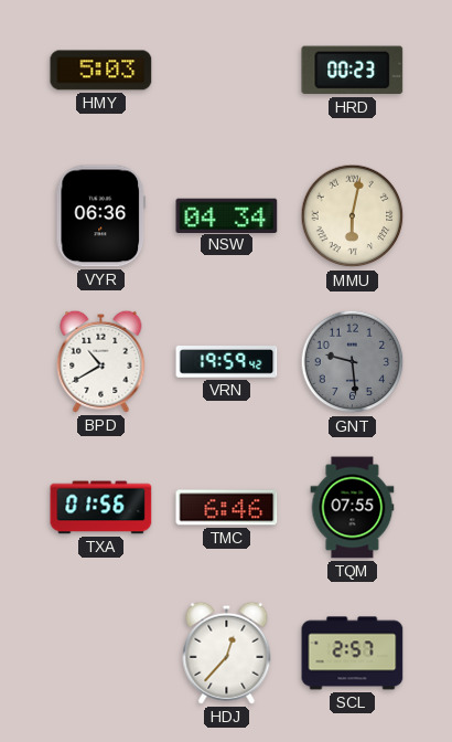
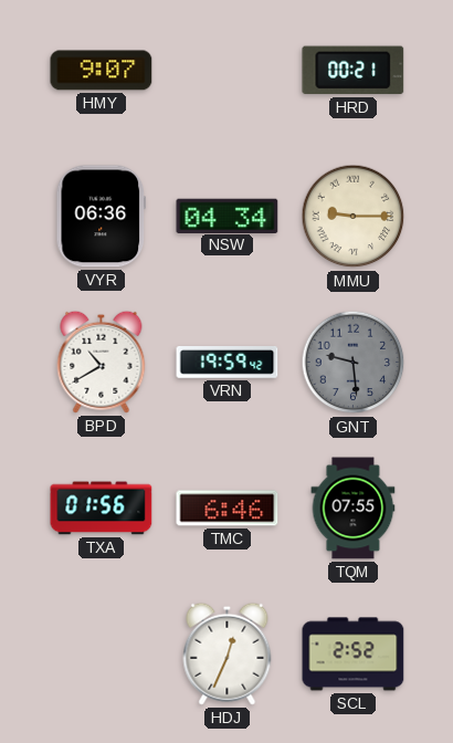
HMY: 5:03 -> 9:07 (102, 71)
HRD: 00:23 -> 00:21 (354, 71)
MMU: 6:02 -> 9:15 (354, 217)
HDJ: 12:37 -> 12:34 (228, 653)
SCL: 2:57 -> 2:52 (354, 655)
